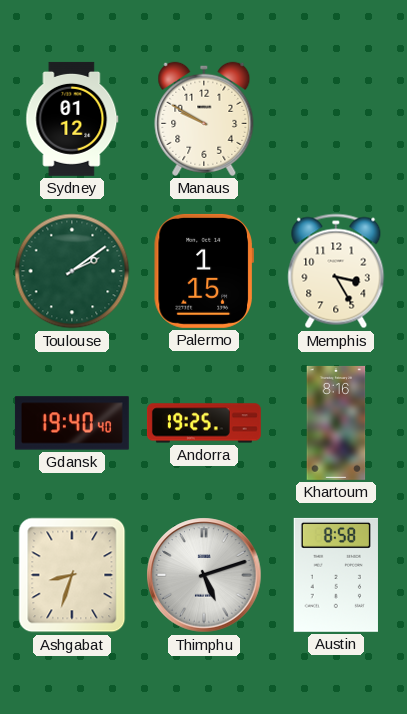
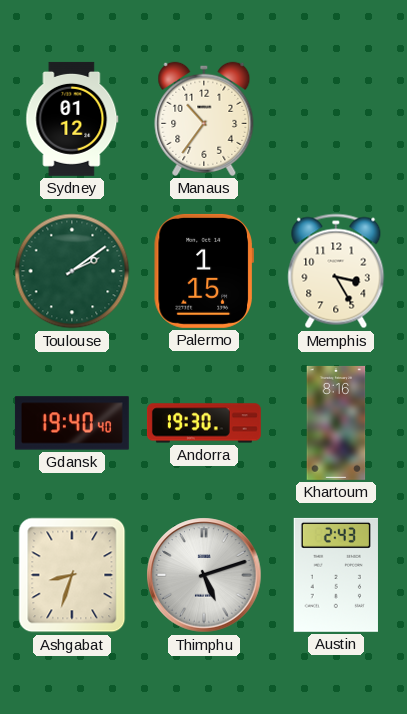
Manaus: 9:50 -> 10:36 (204, 119)
Andorra: 19:25 -> 19:30 (204, 423)
Austin: 8:58 -> 2:43 (336, 575)
